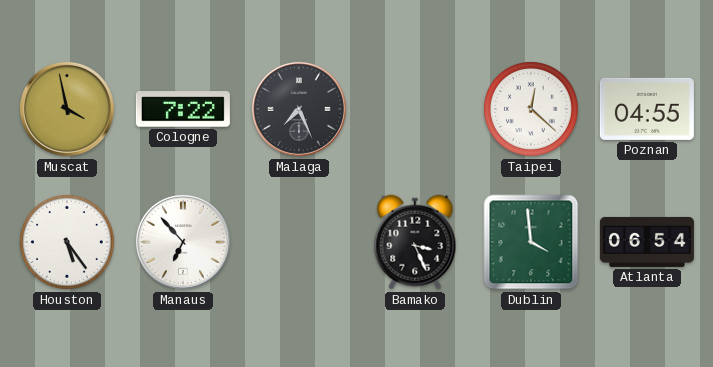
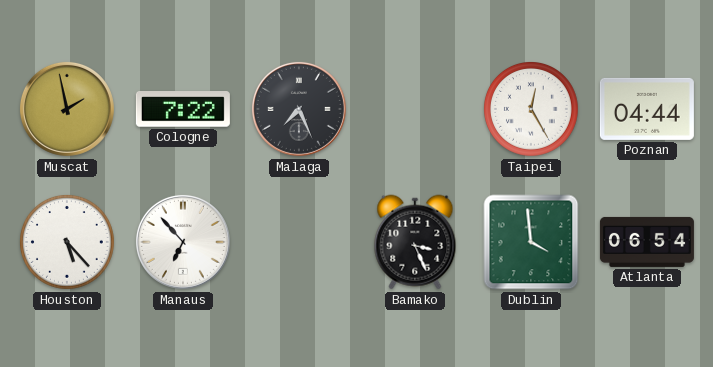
Muscat: 3:58 -> 1:58 (67, 109)
Taipei: 12:22 -> 12:25 (532, 110)
Poznan: 04:55 -> 04:44 (647, 109)
Houston: 5:24 -> 5:23 (68, 243)
